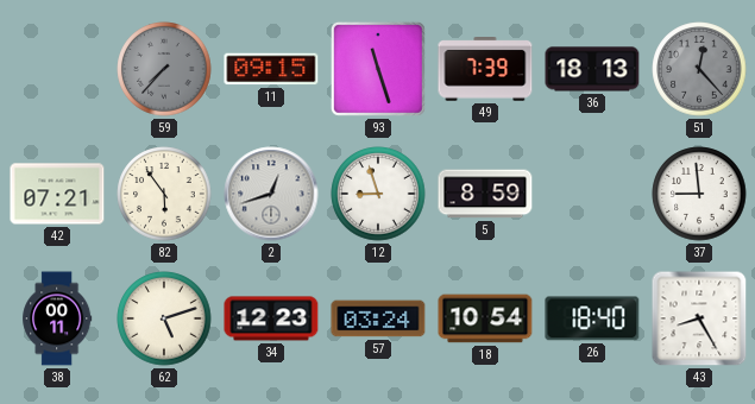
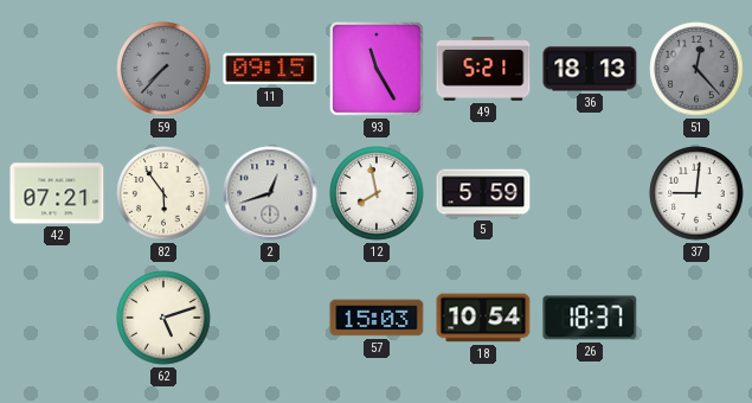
93: 11:27 -> 11:25 (377, 69)
49: 7:39 -> 5:21 (483, 70)
12: 8:57 -> 7:58 (377, 193)
5: 8:59 -> 5:59 (483, 193)
37: 8:59 -> 9:01 (696, 193)
38: 00:11 -> none (57, 318)
34: 12:23 -> none (271, 318)
57: 03:24 -> 15:03 (377, 318)
26: 18:40 -> 18:37 (590, 318)
43: 8:25 -> none (699, 318)
